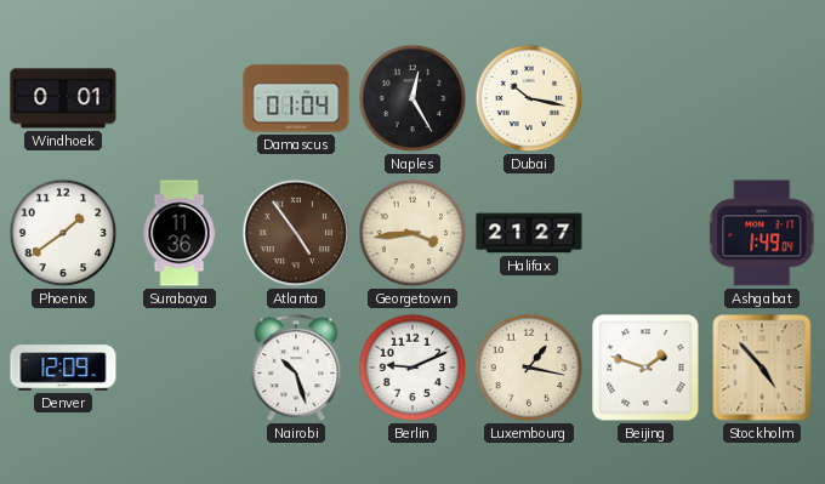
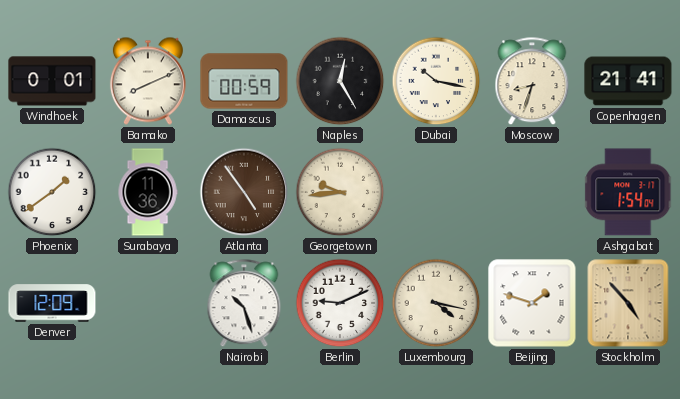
Bamako: none -> 8:11 (148, 81)
Damascus: 01:04 -> 00:59 (244, 81)
Moscow: none -> 8:33 (532, 82)
Copenhagen: none -> 21:41 (628, 81)
Georgetown: 3:44 -> 9:44 (340, 192)
Halifax: 21:27 -> none (529, 233)
Ashgabat: 1:49 -> 1:54 (629, 192)
Luxembourg: 1:17 -> 4:17 (436, 303)
